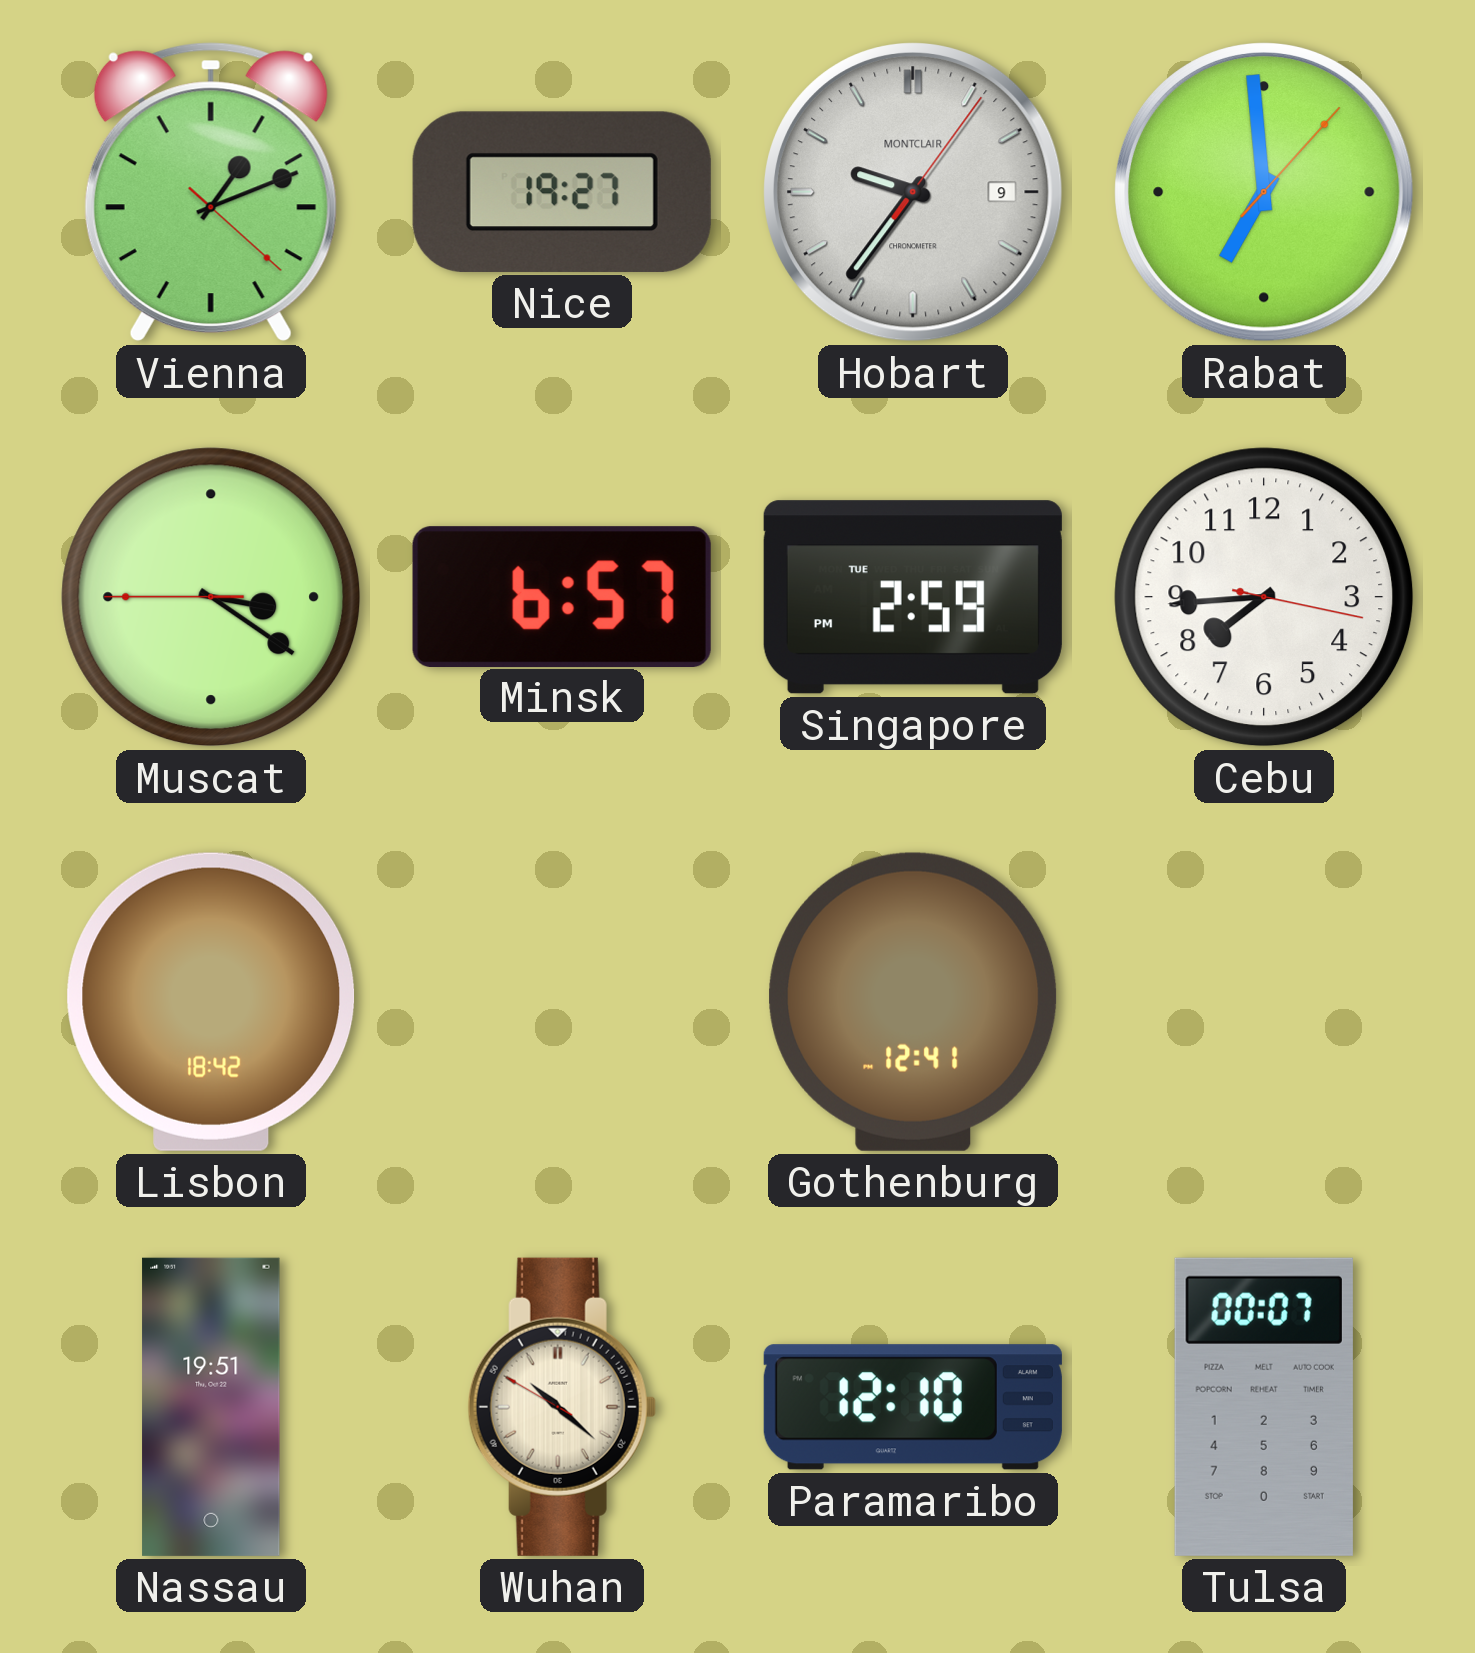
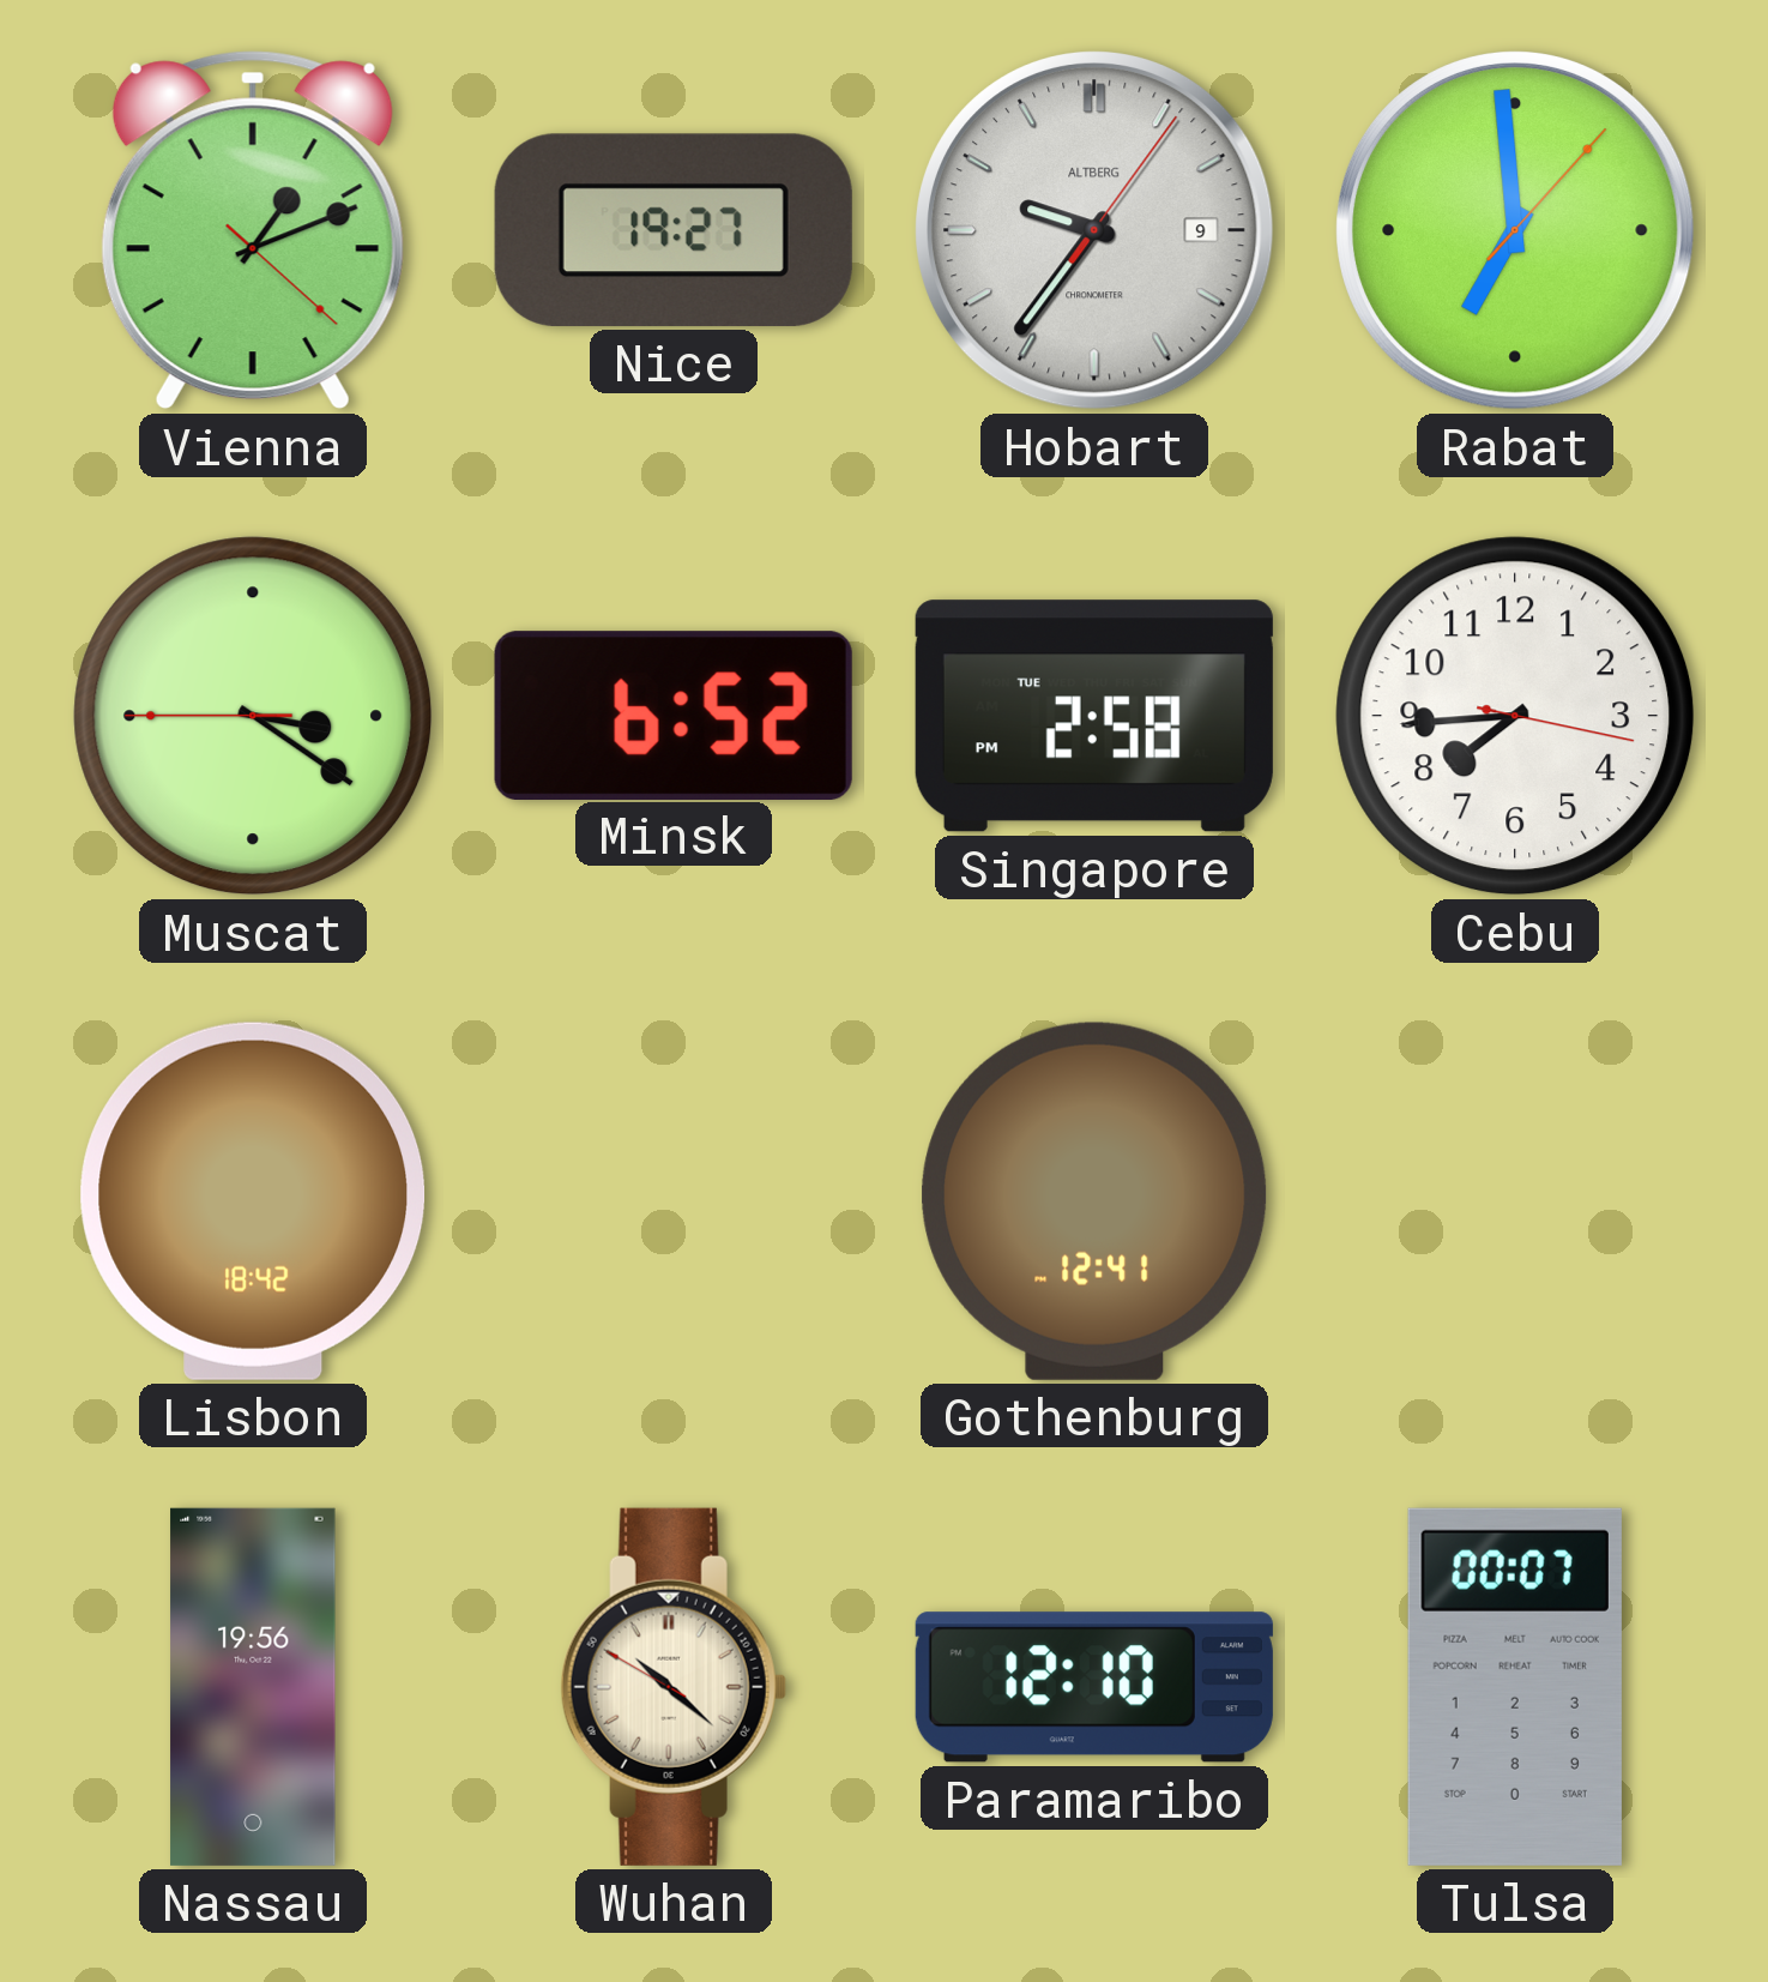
Hobart brand: MONTCLAIR -> ALTBERG (1096, 231)
Minsk: 6:57 -> 6:52 (674, 715)
Singapore: 2:59 -> 2:58 (1094, 716)
Nassau: 19:51 -> 19:56 (253, 1687)
